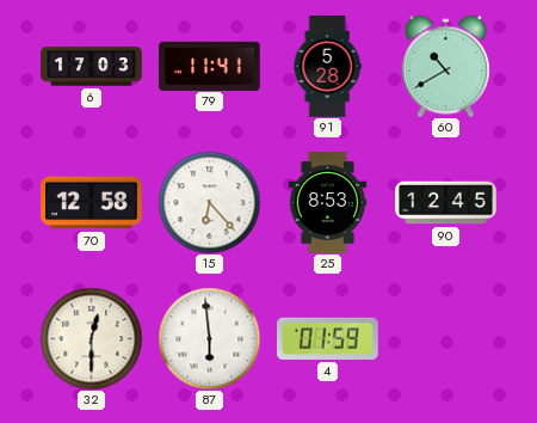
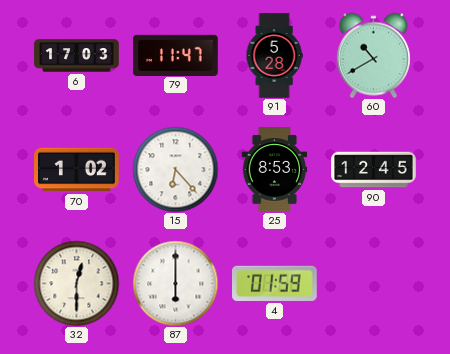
79: 11:41 -> 11:47 (176, 55)
70: 12:58 -> 1:02 (77, 170)
87: 5:59 -> 6:00 (175, 283)
